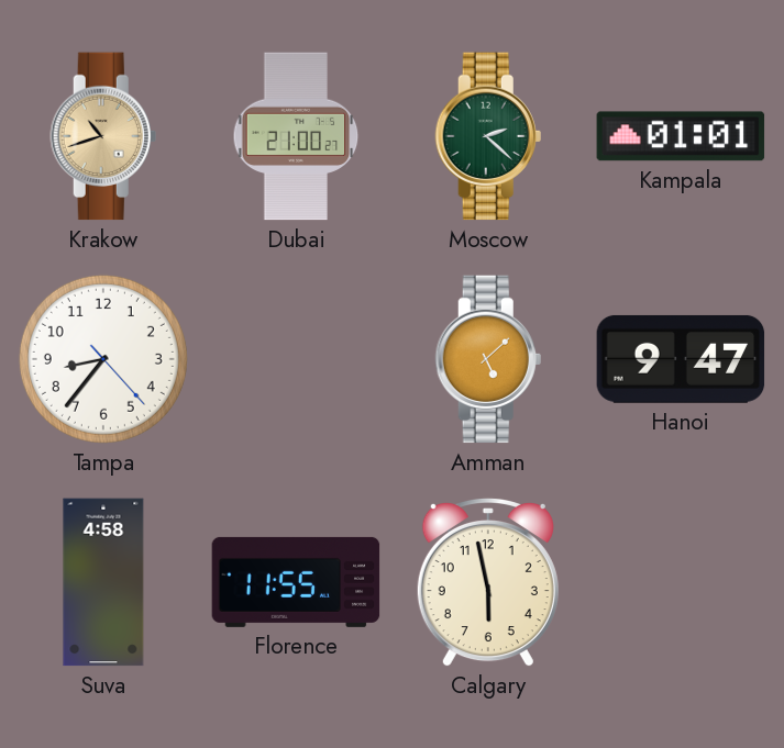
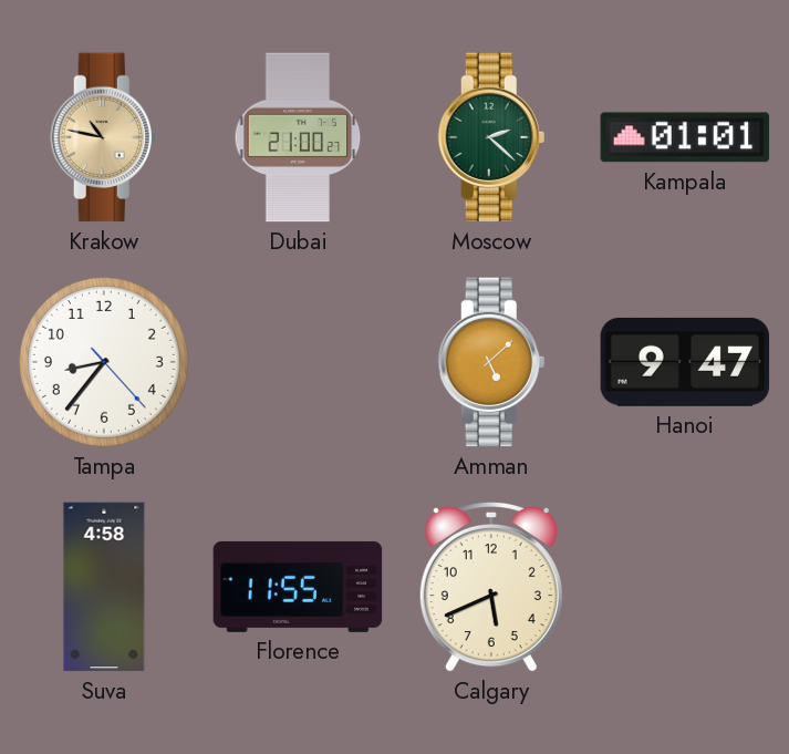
Krakow: 10:42 -> 10:47 (104, 137)
Calgary: 5:58 -> 5:41 (491, 587)
